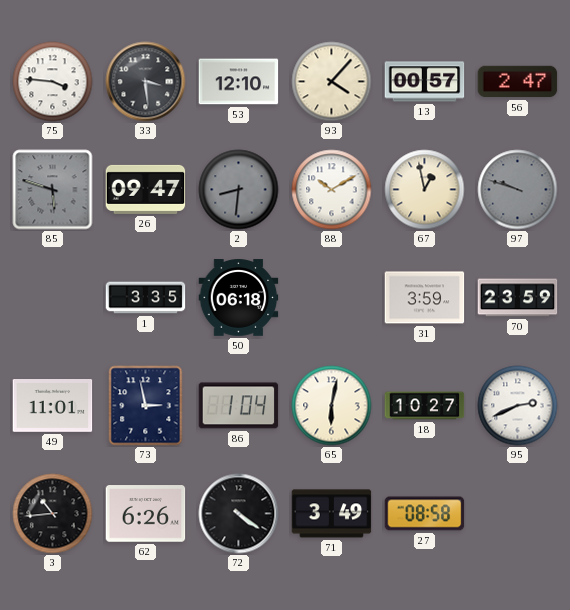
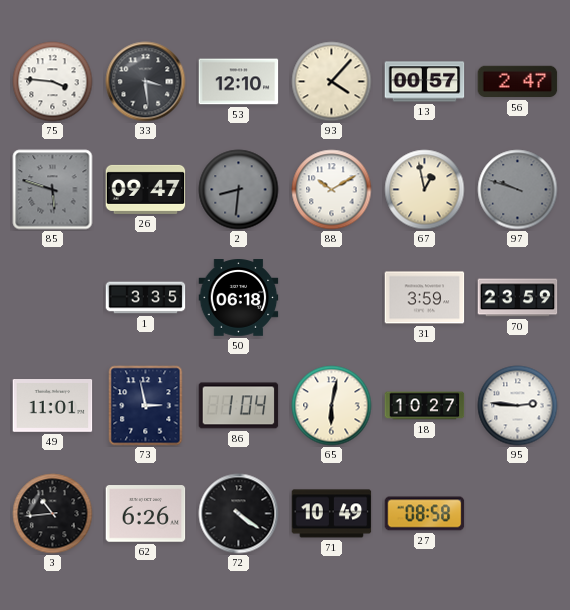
95: 2:41 -> 2:46 (518, 406)
71: 3:49 -> 10:49 (332, 514)
